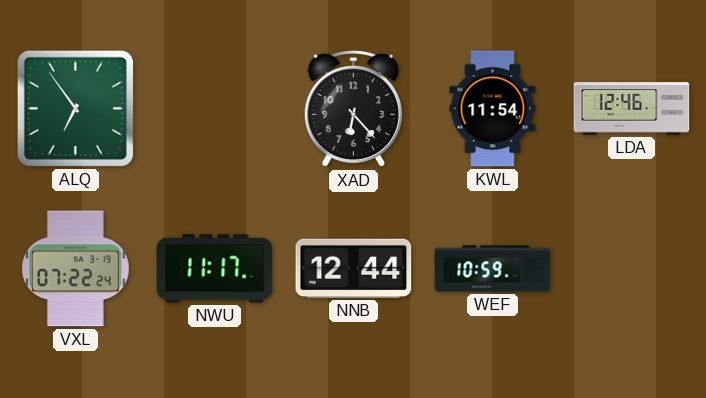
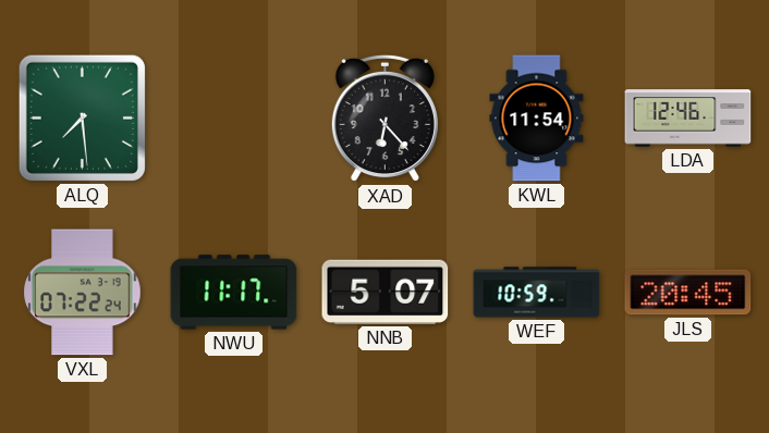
ALQ: 6:54 -> 7:29 (82, 117)
NNB: 12:44 -> 5:07 (386, 292)
JLS: none -> 20:45 (688, 293)
